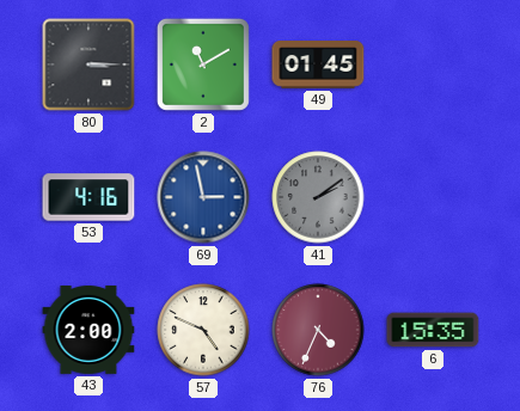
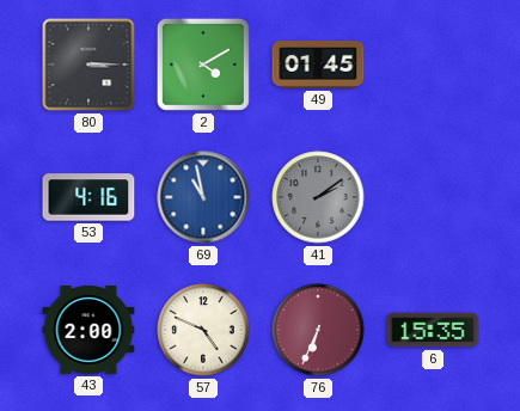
2: 11:10 -> 4:10 (203, 65)
69: 2:58 -> 10:58 (203, 197)
76: 4:34 -> 6:34 (318, 330)
